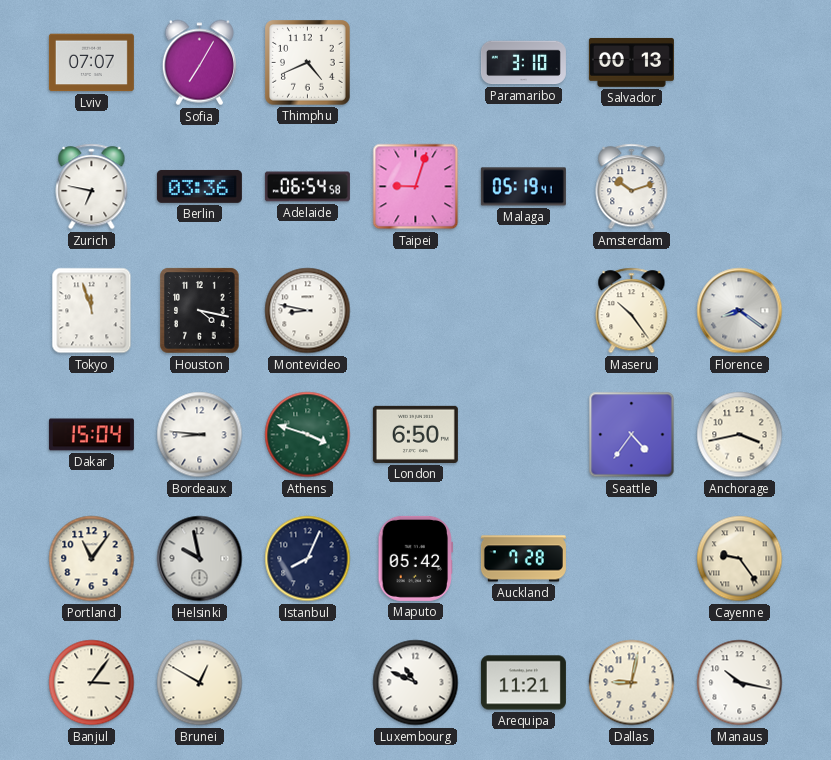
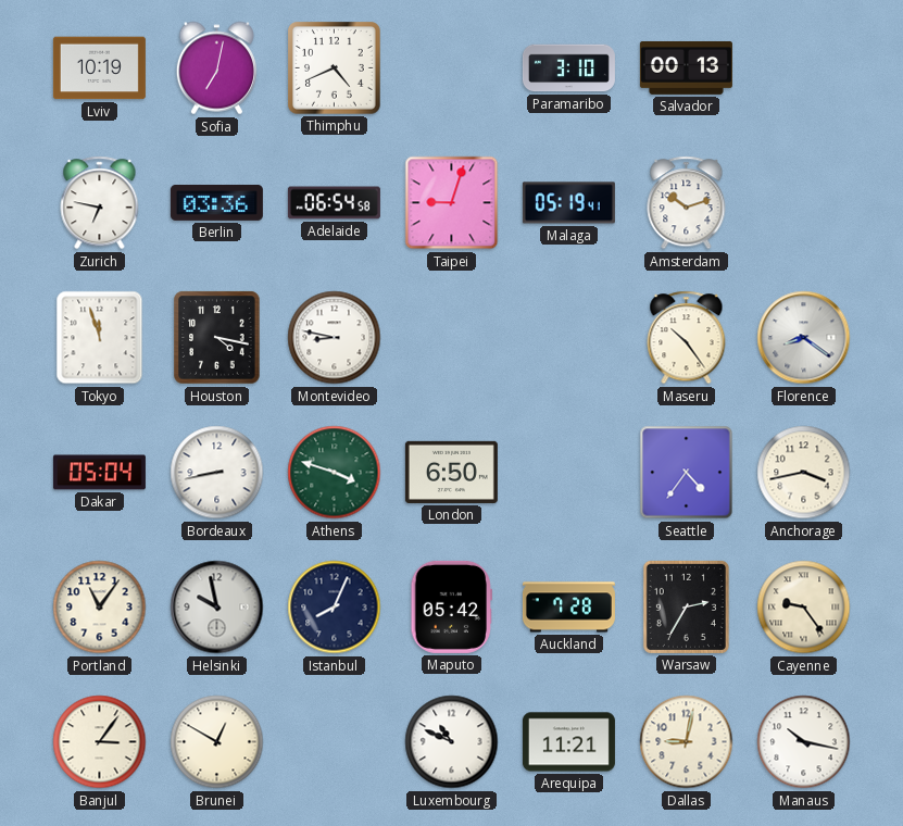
Lviv: 07:07 -> 10:19 (99, 68)
Sofia: 7:05 -> 7:02 (216, 68)
Dakar: 15:04 -> 05:04 (99, 473)
Bordeaux: 8:46 -> 8:43 (217, 473)
Warsaw: none -> 2:35 (686, 606)
